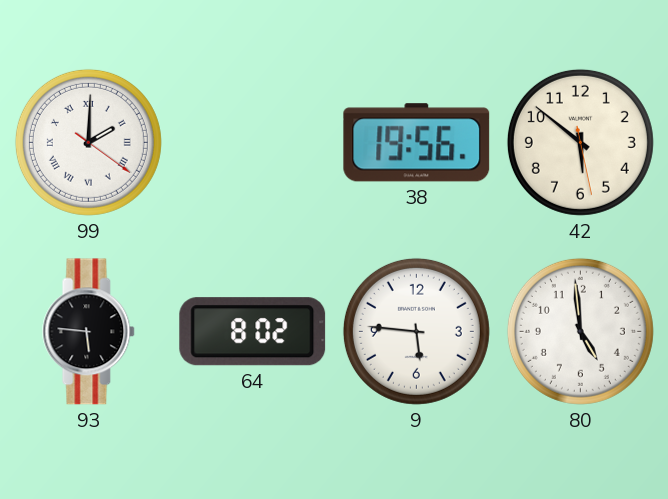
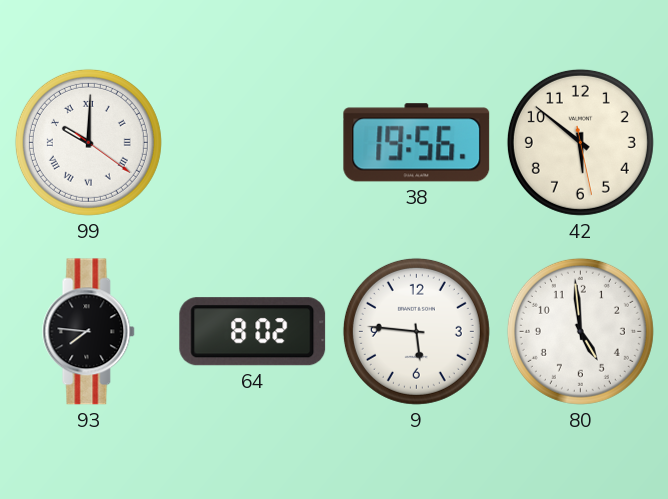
99: 2:00 -> 10:00 (88, 142)
93: 5:46 -> 7:46 (89, 332)
